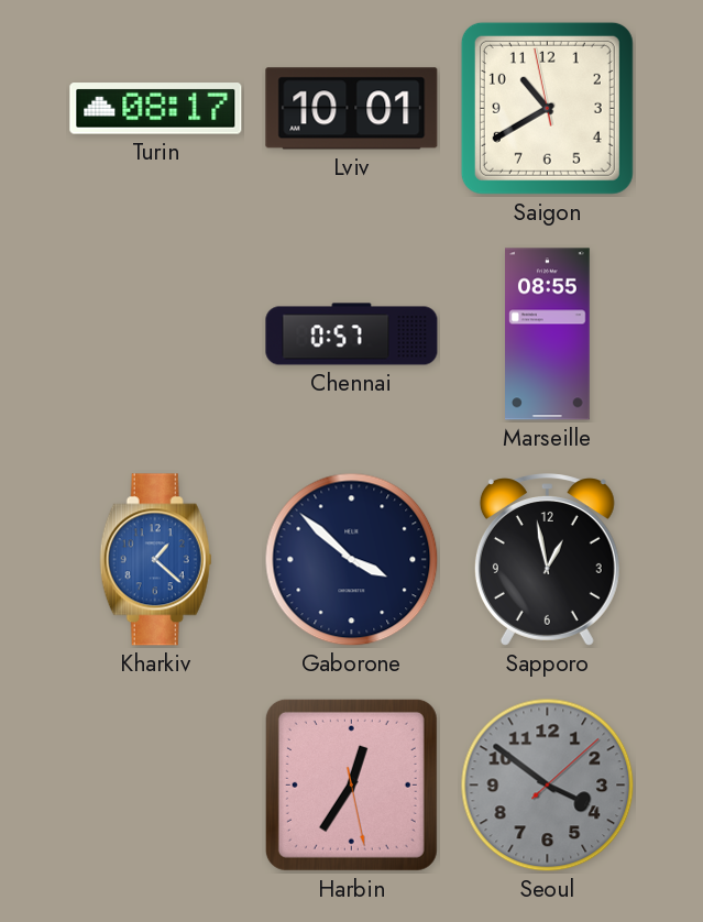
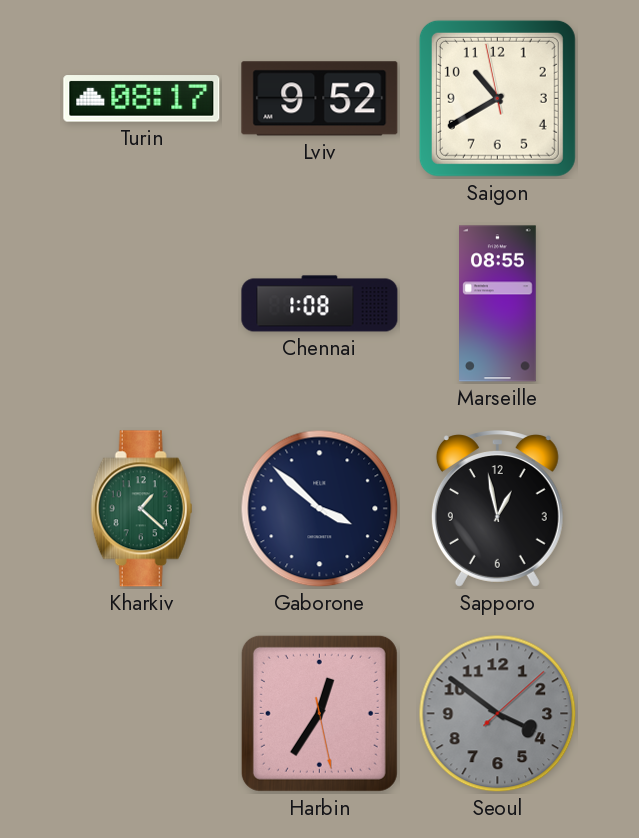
Lviv: 10:01 -> 9:52 (320, 99)
Chennai: 0:57 -> 1:08 (320, 304)
Kharkiv dial: blue -> green (142, 509)
